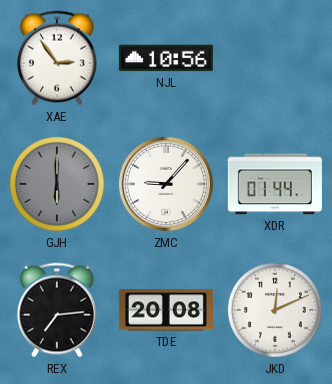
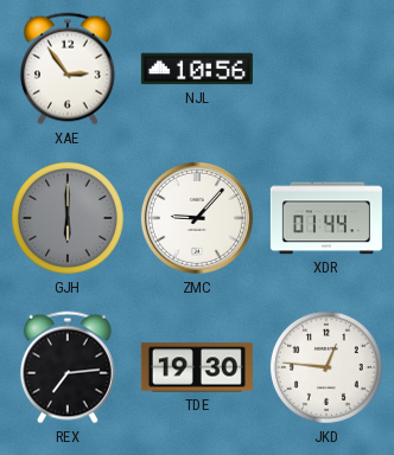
TDE: 20:08 -> 19:30 (197, 367)
JKD: 12:11 -> 12:46 (326, 367)
